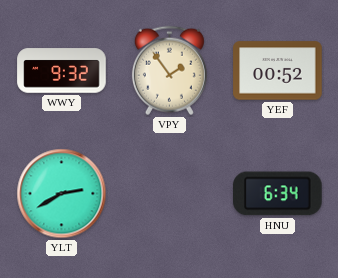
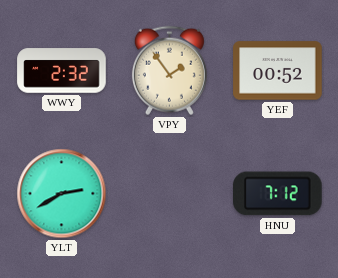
WWY: 9:32 -> 2:32 (62, 71)
HNU: 6:34 -> 7:12 (278, 194)
